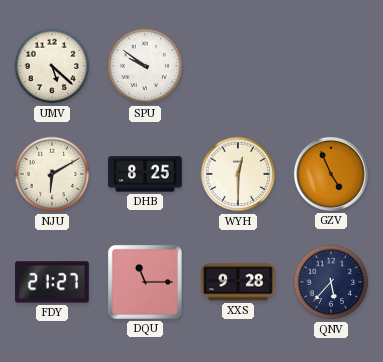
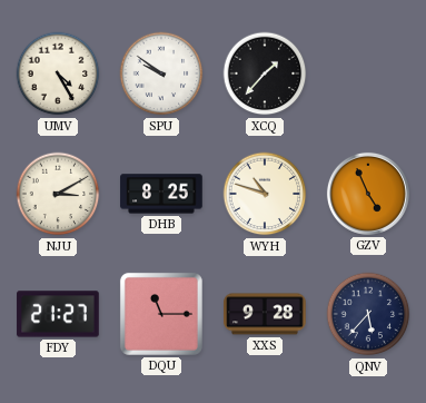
UMV: 5:22 -> 4:25 (58, 73)
XCQ: none -> 1:37 (265, 73)
NJU: 6:10 -> 3:10 (58, 194)
WYH: 12:30 -> 10:48 (265, 194)
